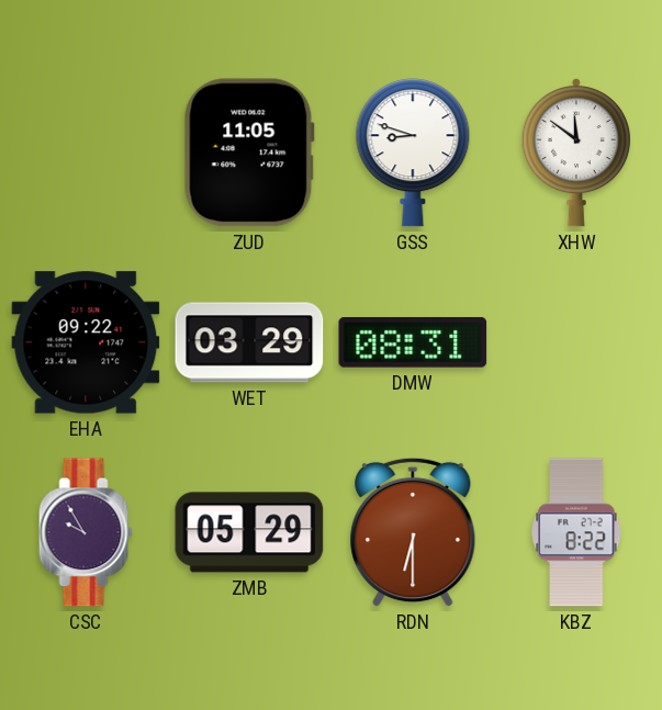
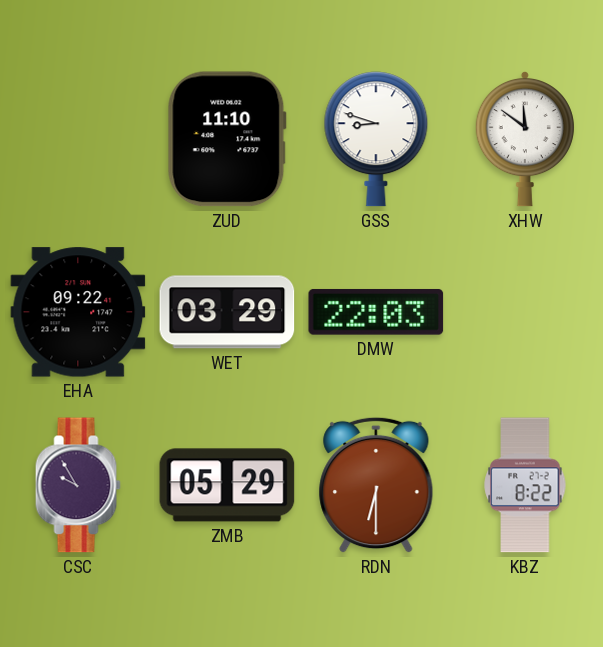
ZUD: 11:05 -> 11:10 (227, 139)
DMW: 08:31 -> 22:03 (376, 312)
